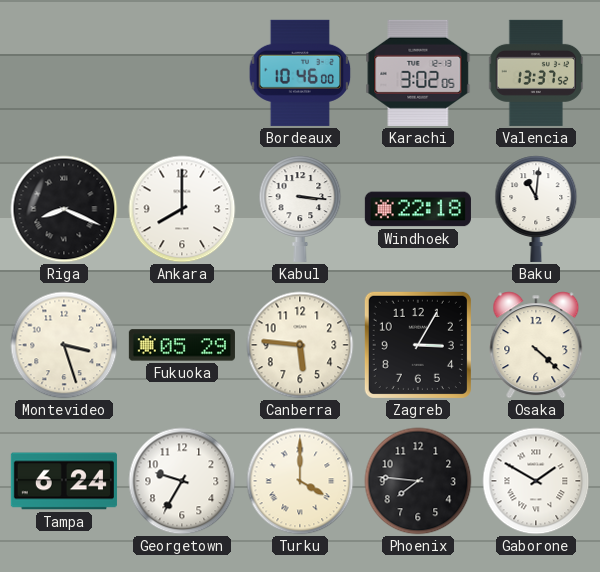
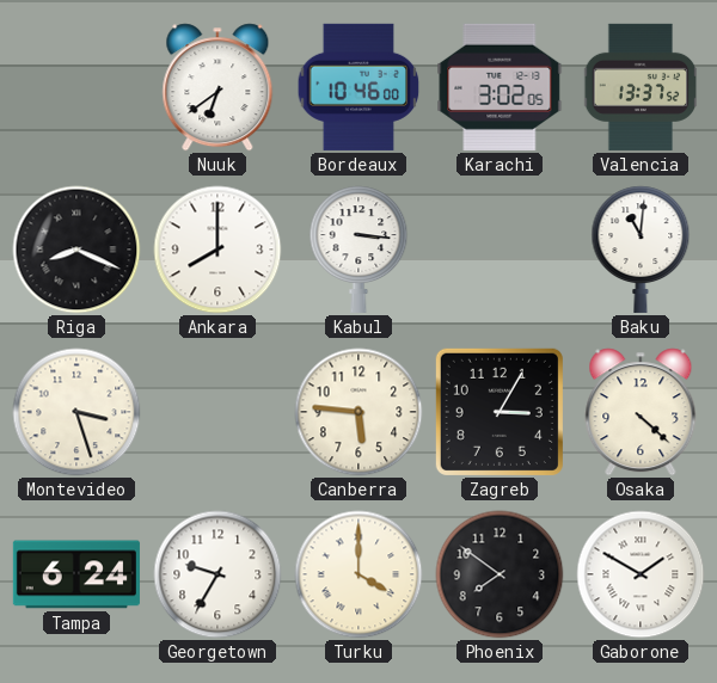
Nuuk: none -> 6:39 (217, 87)
Windhoek: 22:18 -> none (418, 209)
Fukuoka: 05:29 -> none (182, 345)
Phoenix: 7:46 -> 7:51 (500, 574)
